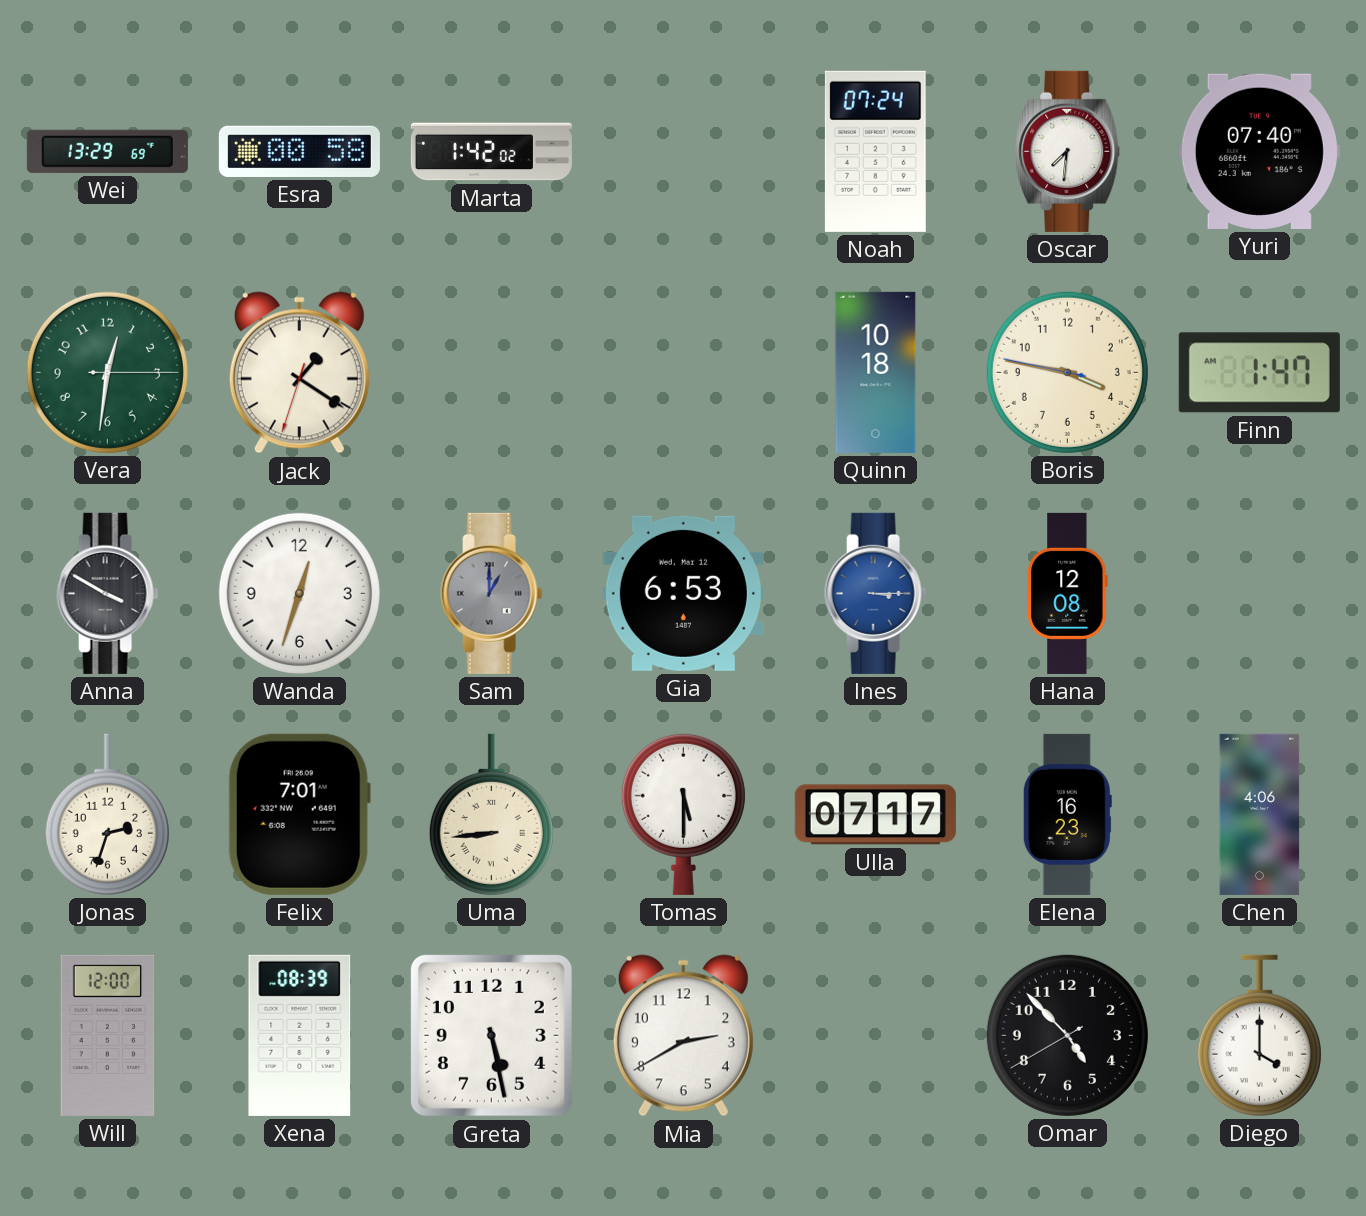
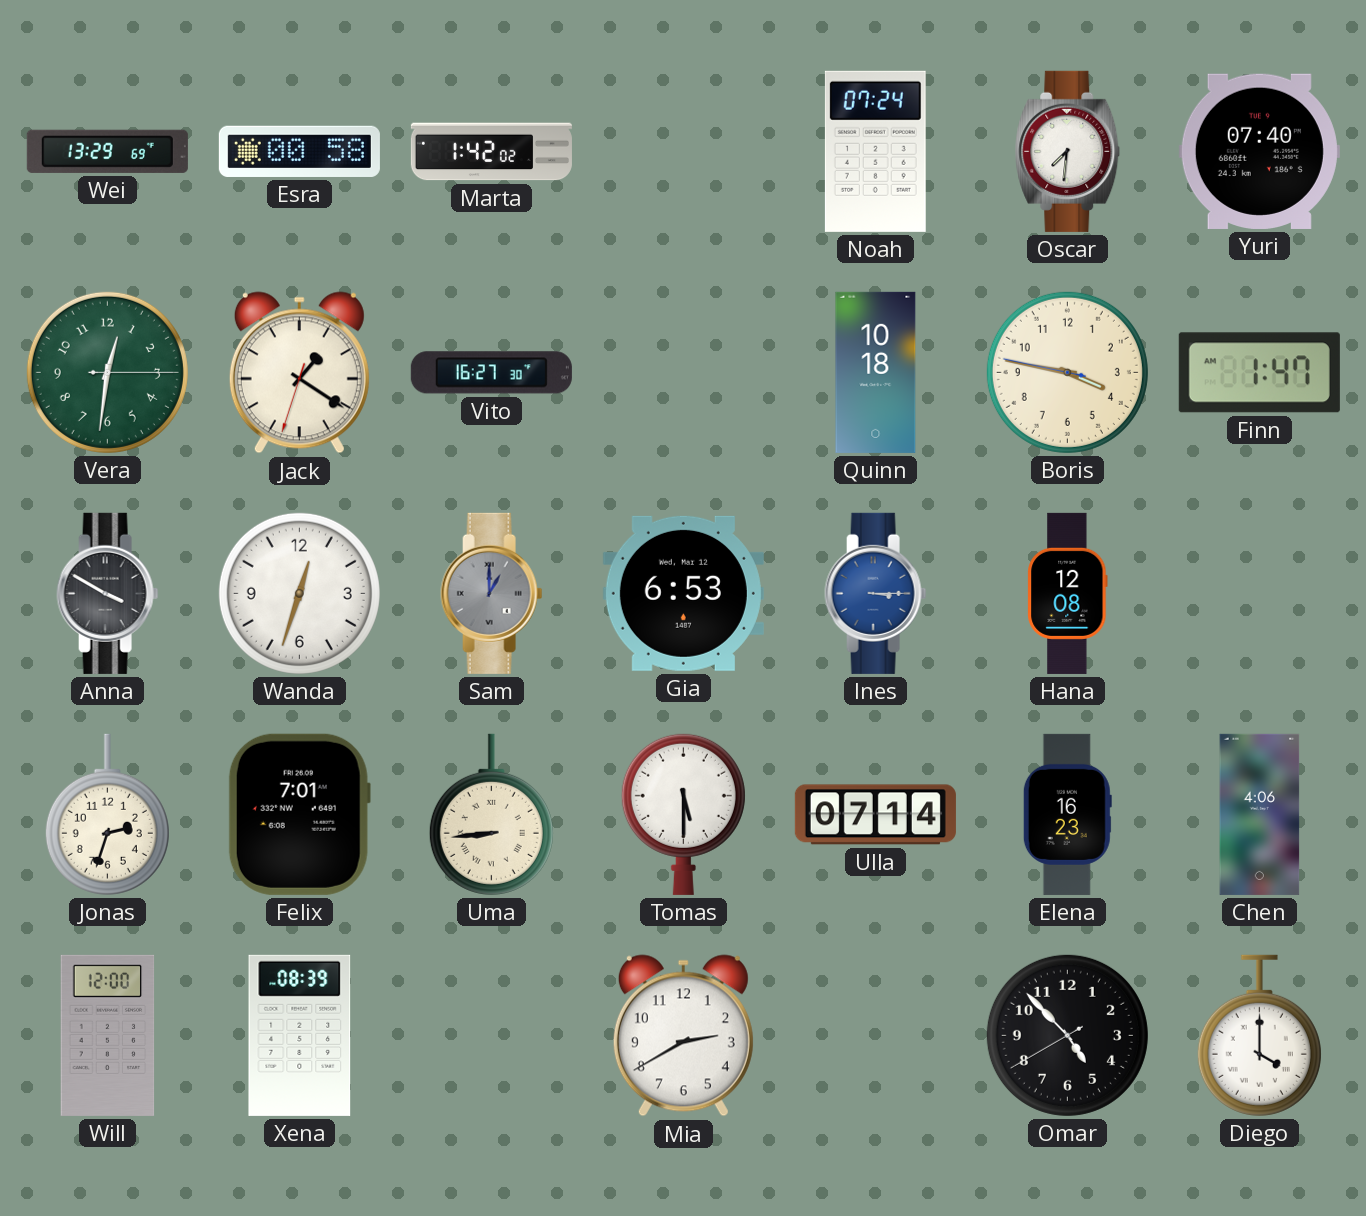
Vito: none -> 16:27 (491, 373)
Ulla: 07:17 -> 07:14 (875, 815)
Greta: 5:28 -> none (491, 1035)
